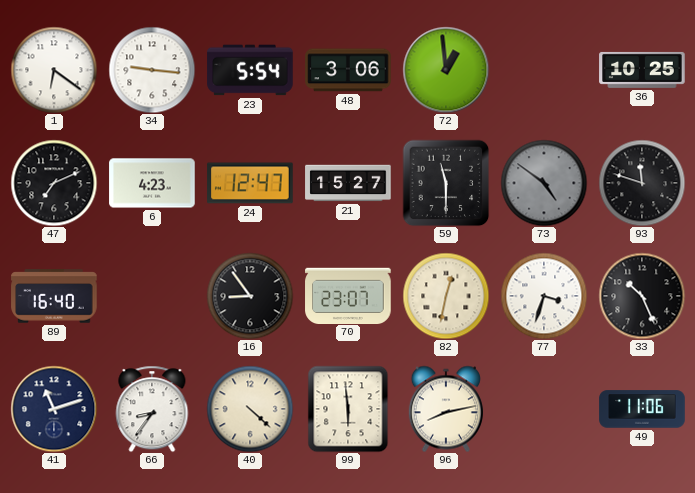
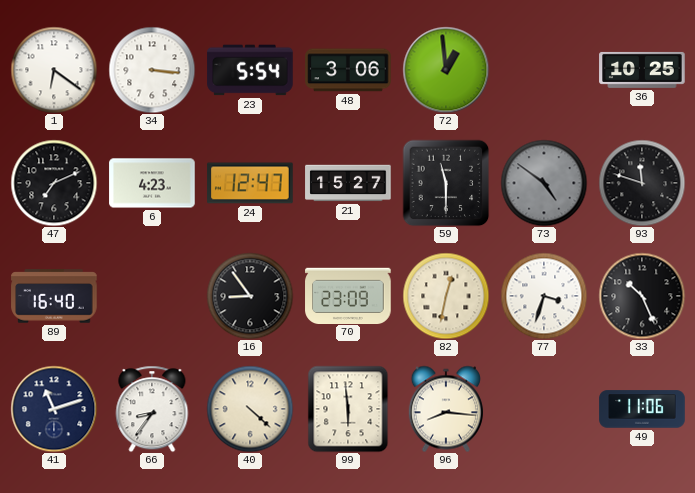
34: 9:16 -> 3:16 (152, 70)
70: 23:07 -> 23:09 (348, 295)
96: 8:13 -> 8:16 (446, 409)
